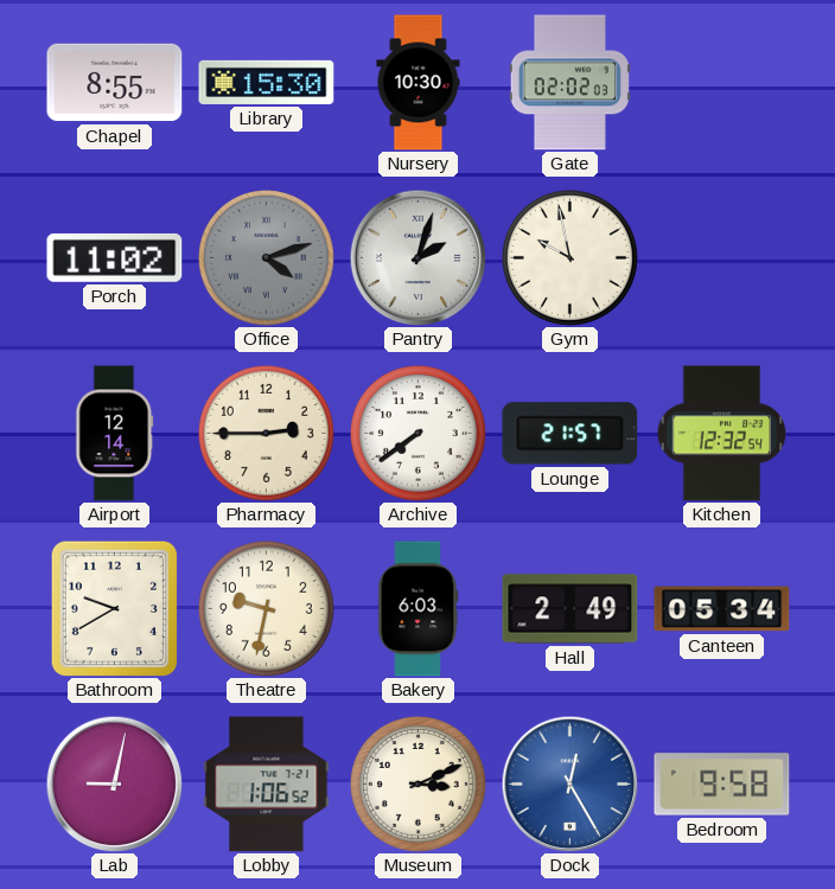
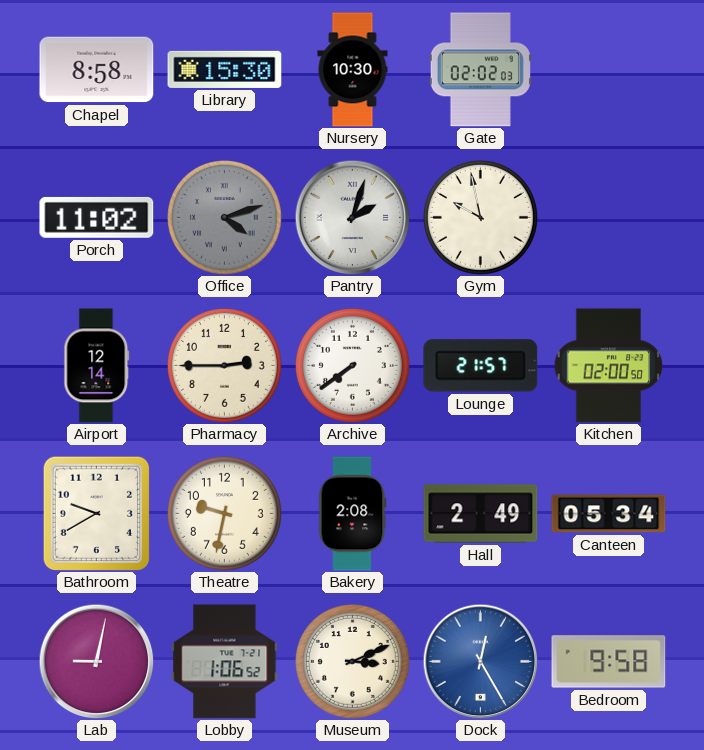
Chapel: 8:55 -> 8:58 (97, 70)
Kitchen: 12:32 -> 02:00 (609, 366)
Bakery: 6:03 -> 2:08 (353, 514)
